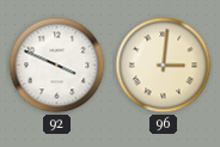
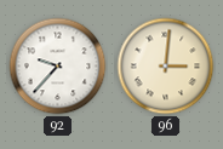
92: 3:49 -> 9:37 (58, 67)
